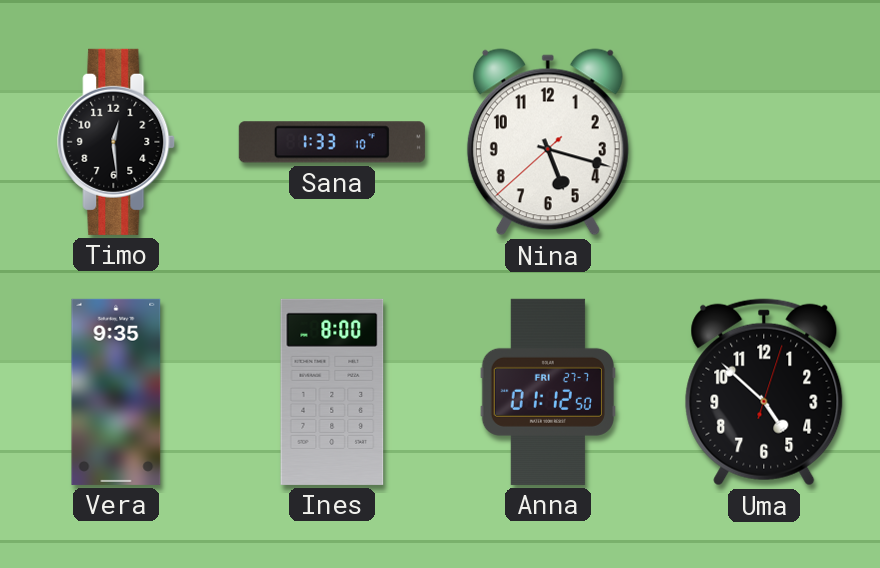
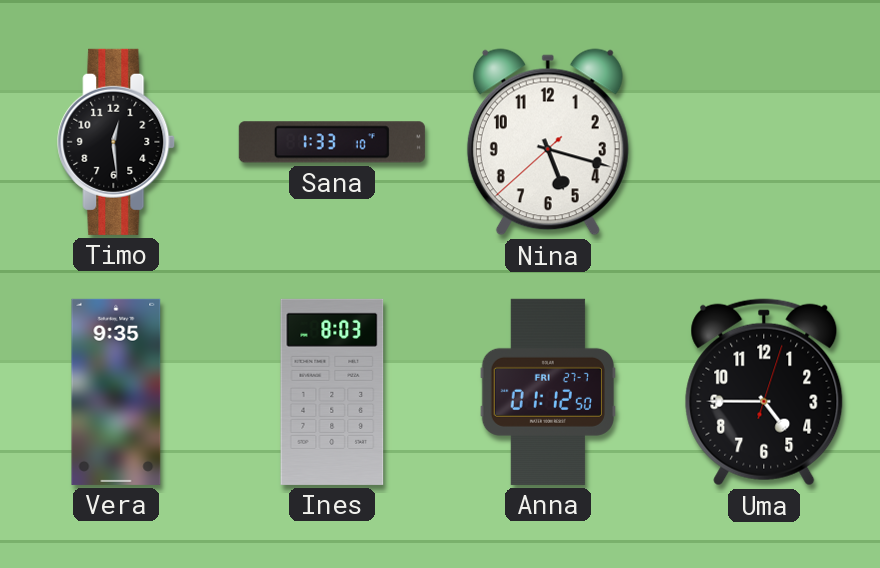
Ines: 8:00 -> 8:03 (332, 392)
Uma: 4:52 -> 4:45 (764, 392)
